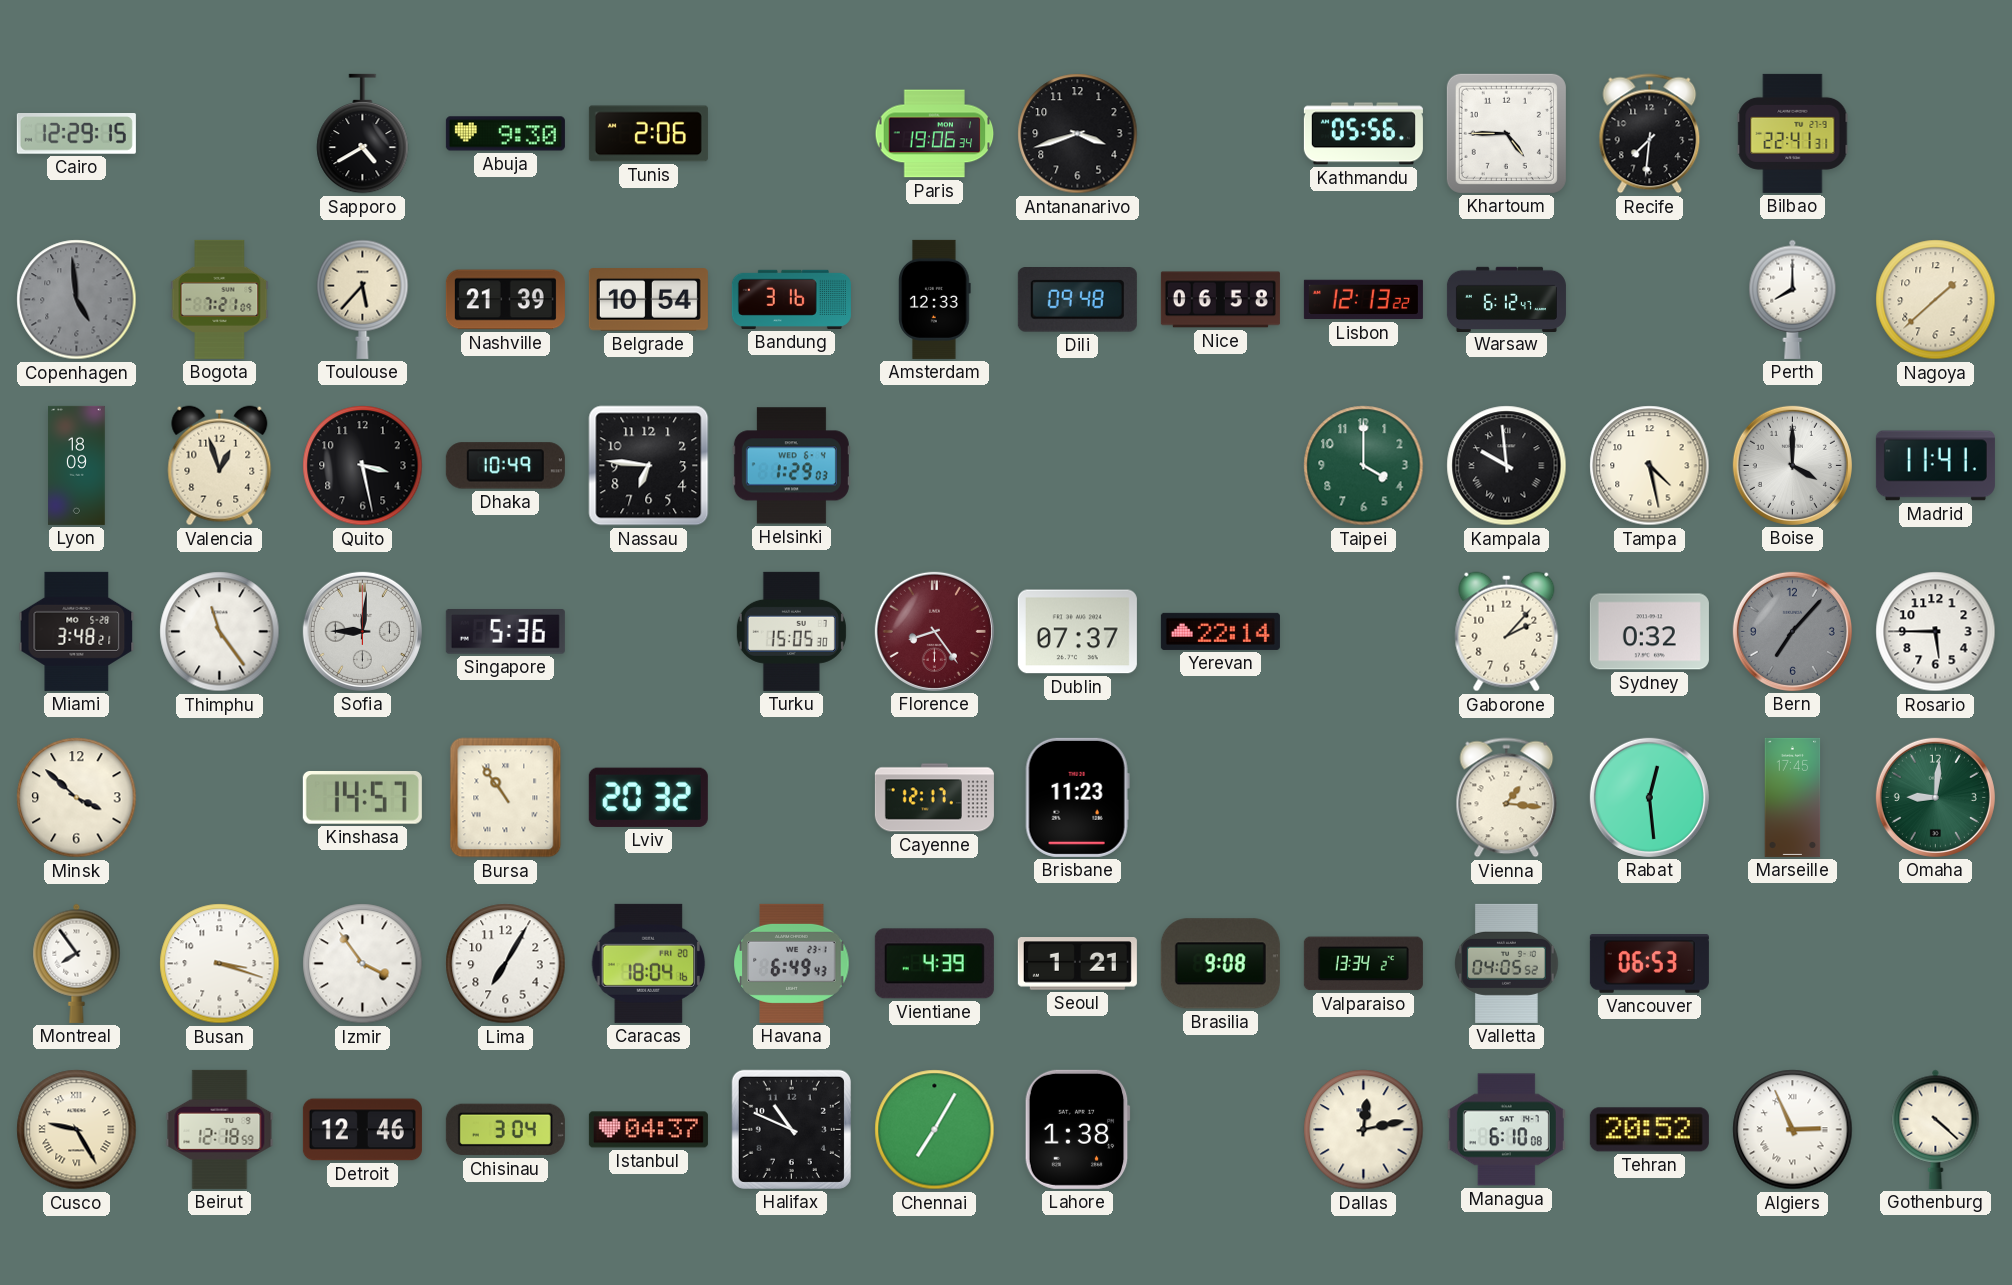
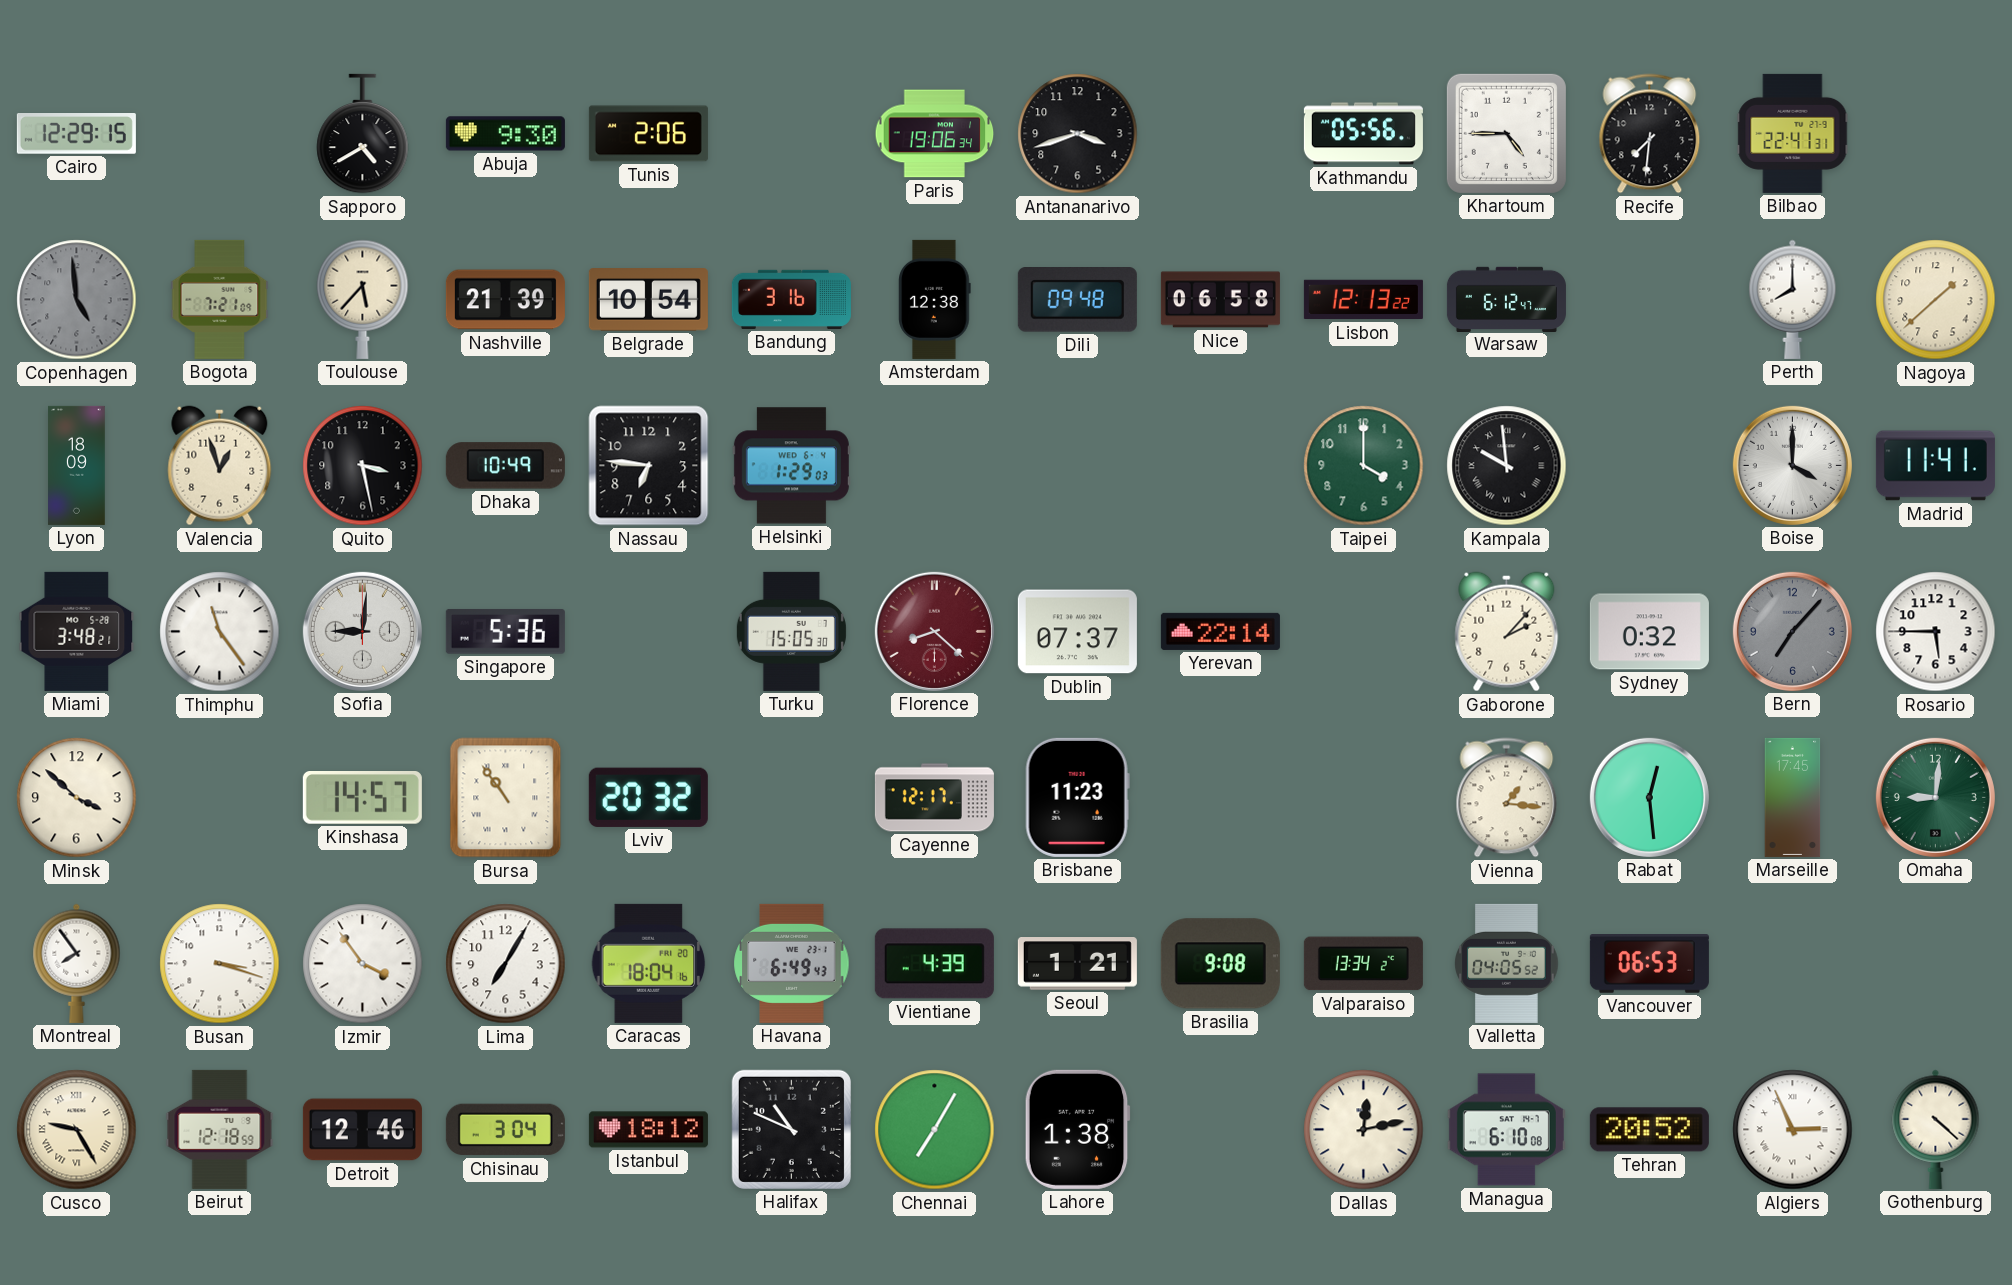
Amsterdam: 12:33 -> 12:38 (935, 299)
Tampa: 4:28 -> none (1650, 466)
Florence: 8:24 -> 8:22 (934, 631)
Istanbul: 04:37 -> 18:12 (648, 1130)
